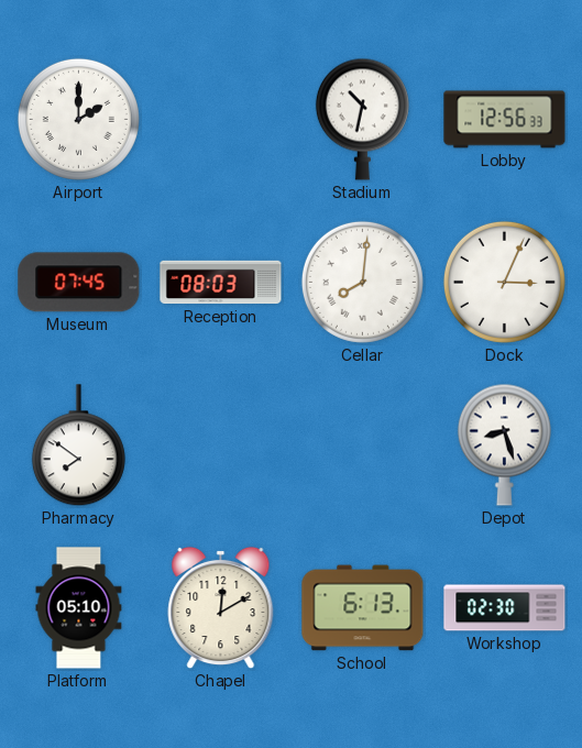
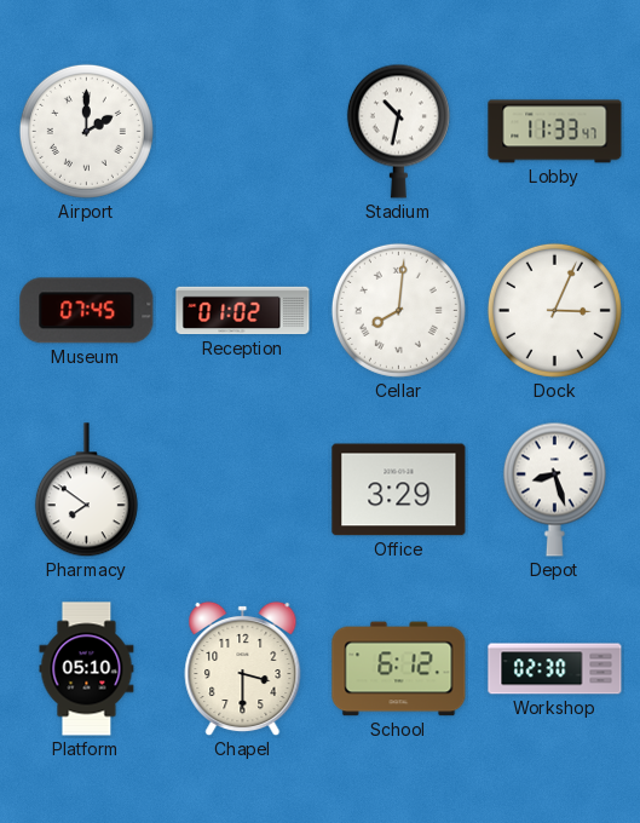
Lobby: 12:56 -> 11:33 (555, 132)
Reception: 08:03 -> 01:02 (243, 311)
Office: none -> 3:29 (399, 490)
Chapel: 12:10 -> 3:30 (243, 669)
School: 6:13 -> 6:12 (399, 669)
